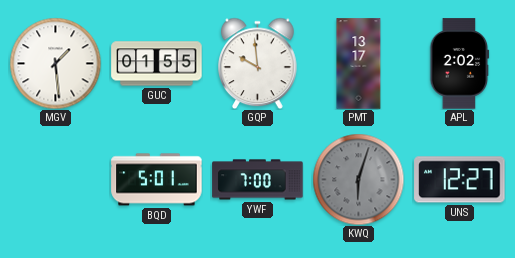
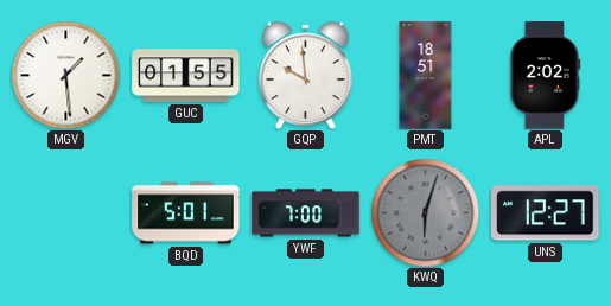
PMT: 13:17 -> 18:51 (426, 76)
